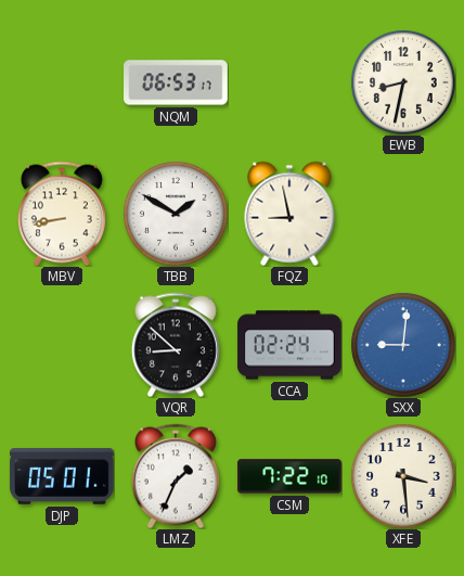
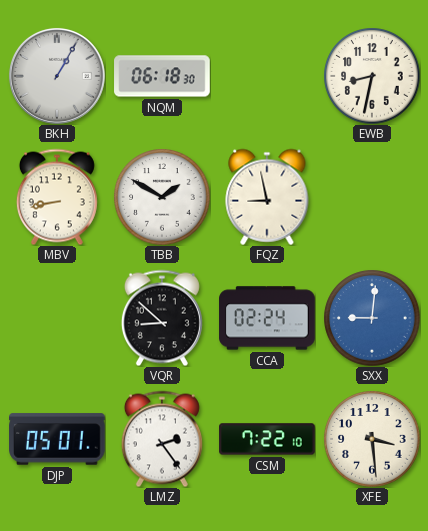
BKH: none -> 1:05 (57, 76)
NQM: 06:53 -> 06:18 (162, 76)
LMZ: 1:34 -> 2:24 (162, 439)
